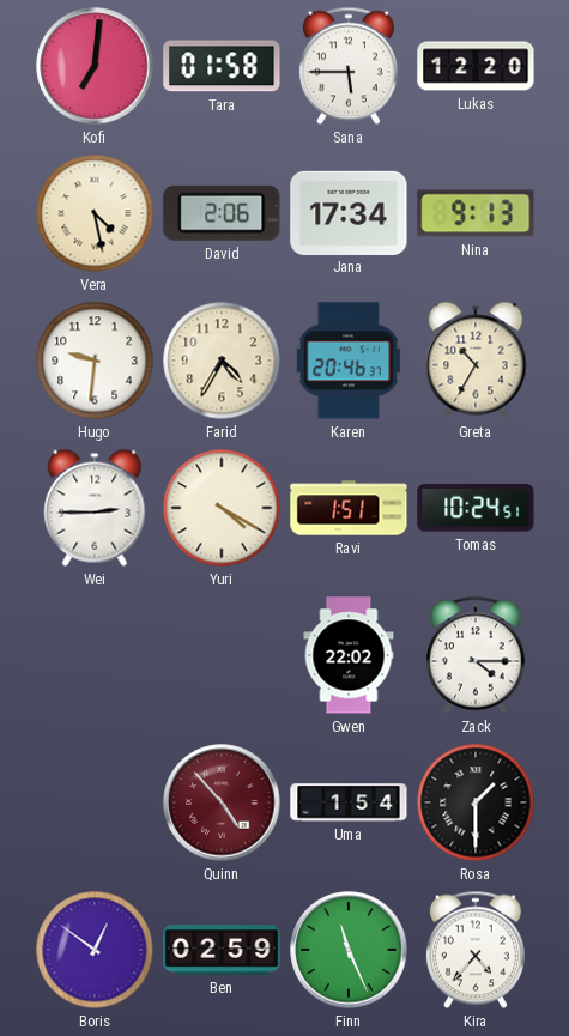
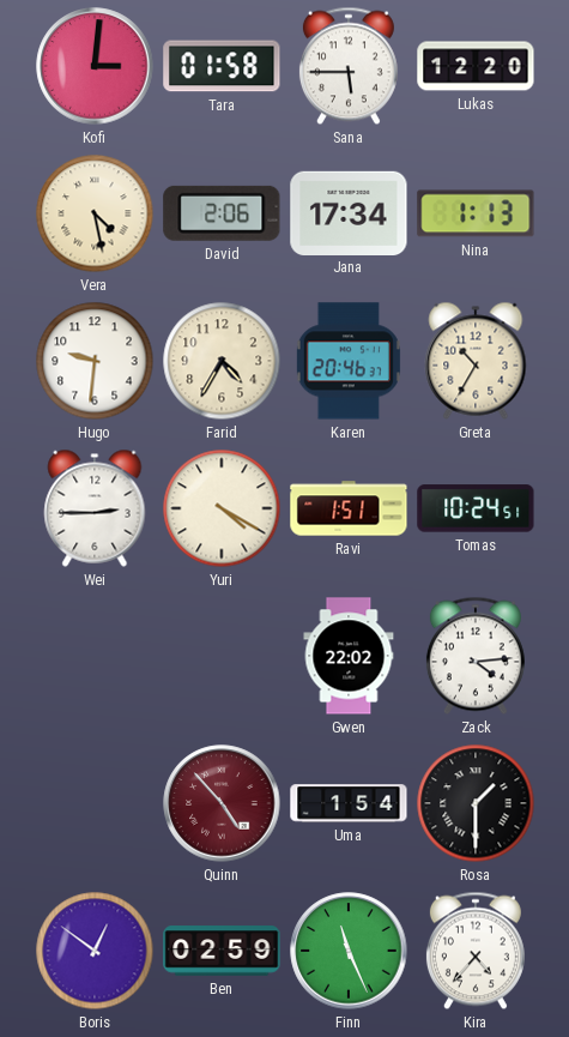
Kofi: 7:01 -> 3:01 (95, 66)
Nina: 9:13 -> 1:13 (476, 213)
Zack: 4:15 -> 4:14 (476, 656)
